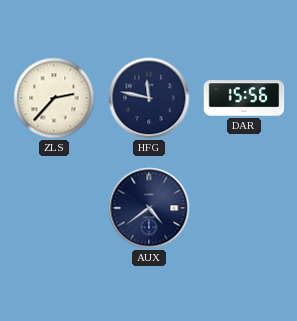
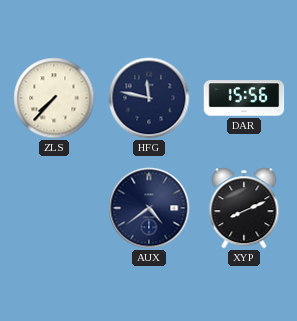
ZLS: 2:37 -> 7:37 (54, 98)
XYP: none -> 8:11 (244, 208)
